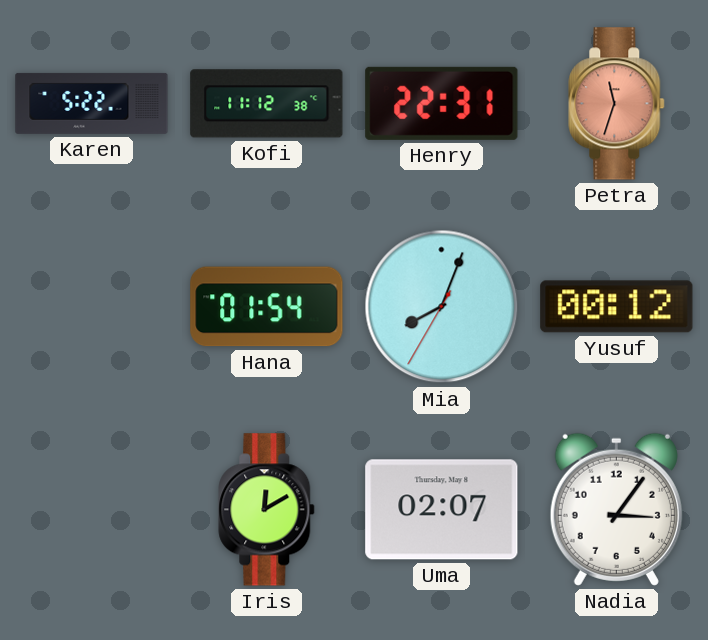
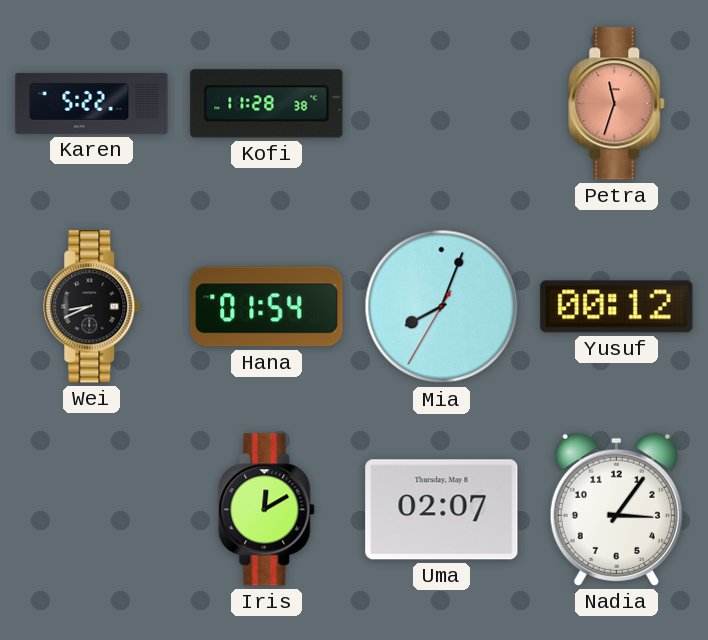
Kofi: 11:12 -> 11:28 (267, 104)
Henry: 22:31 -> none (442, 103)
Wei: none -> 8:41 (92, 307)
